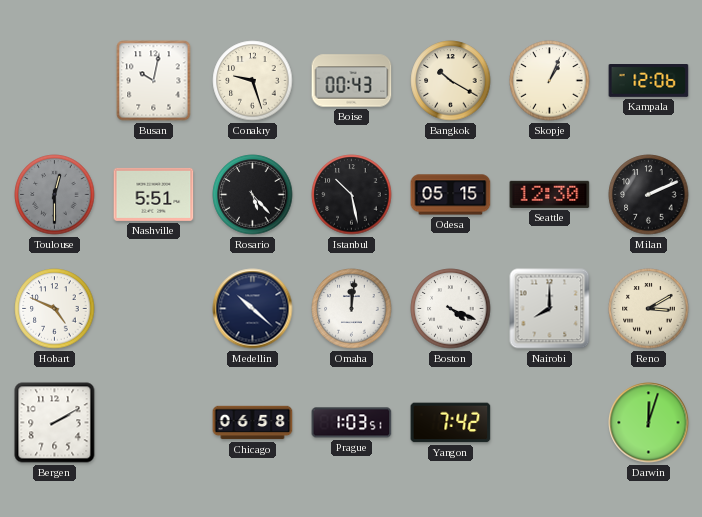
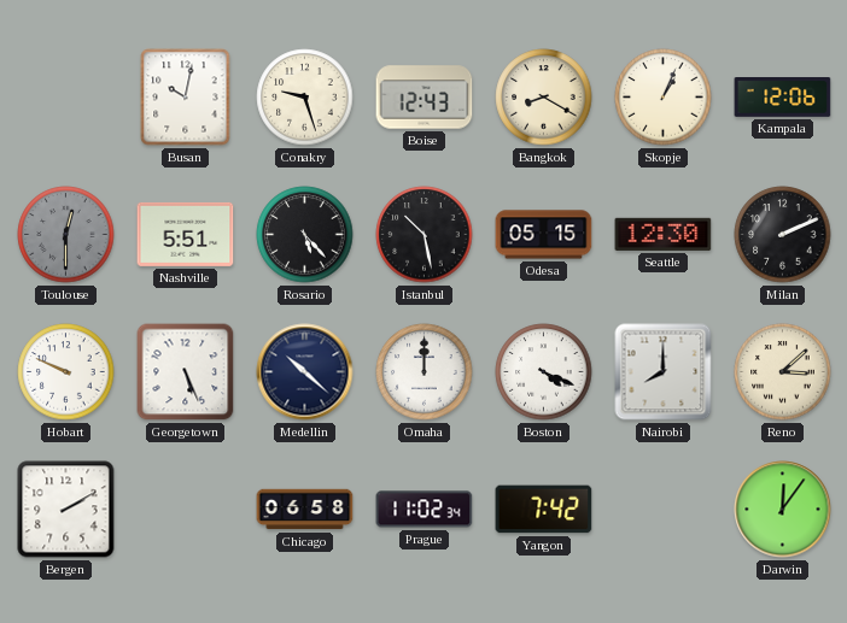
Boise: 00:43 -> 12:43 (425, 98)
Bangkok: 10:20 -> 8:20 (544, 98)
Hobart: 4:49 -> 9:49 (66, 372)
Georgetown: none -> 5:26 (186, 372)
Omaha: 12:01 -> 12:00 (425, 372)
Reno: 3:10 -> 3:08 (783, 372)
Prague: 1:03 -> 11:02 (425, 510)
Darwin: 12:03 -> 12:06 (783, 510)
